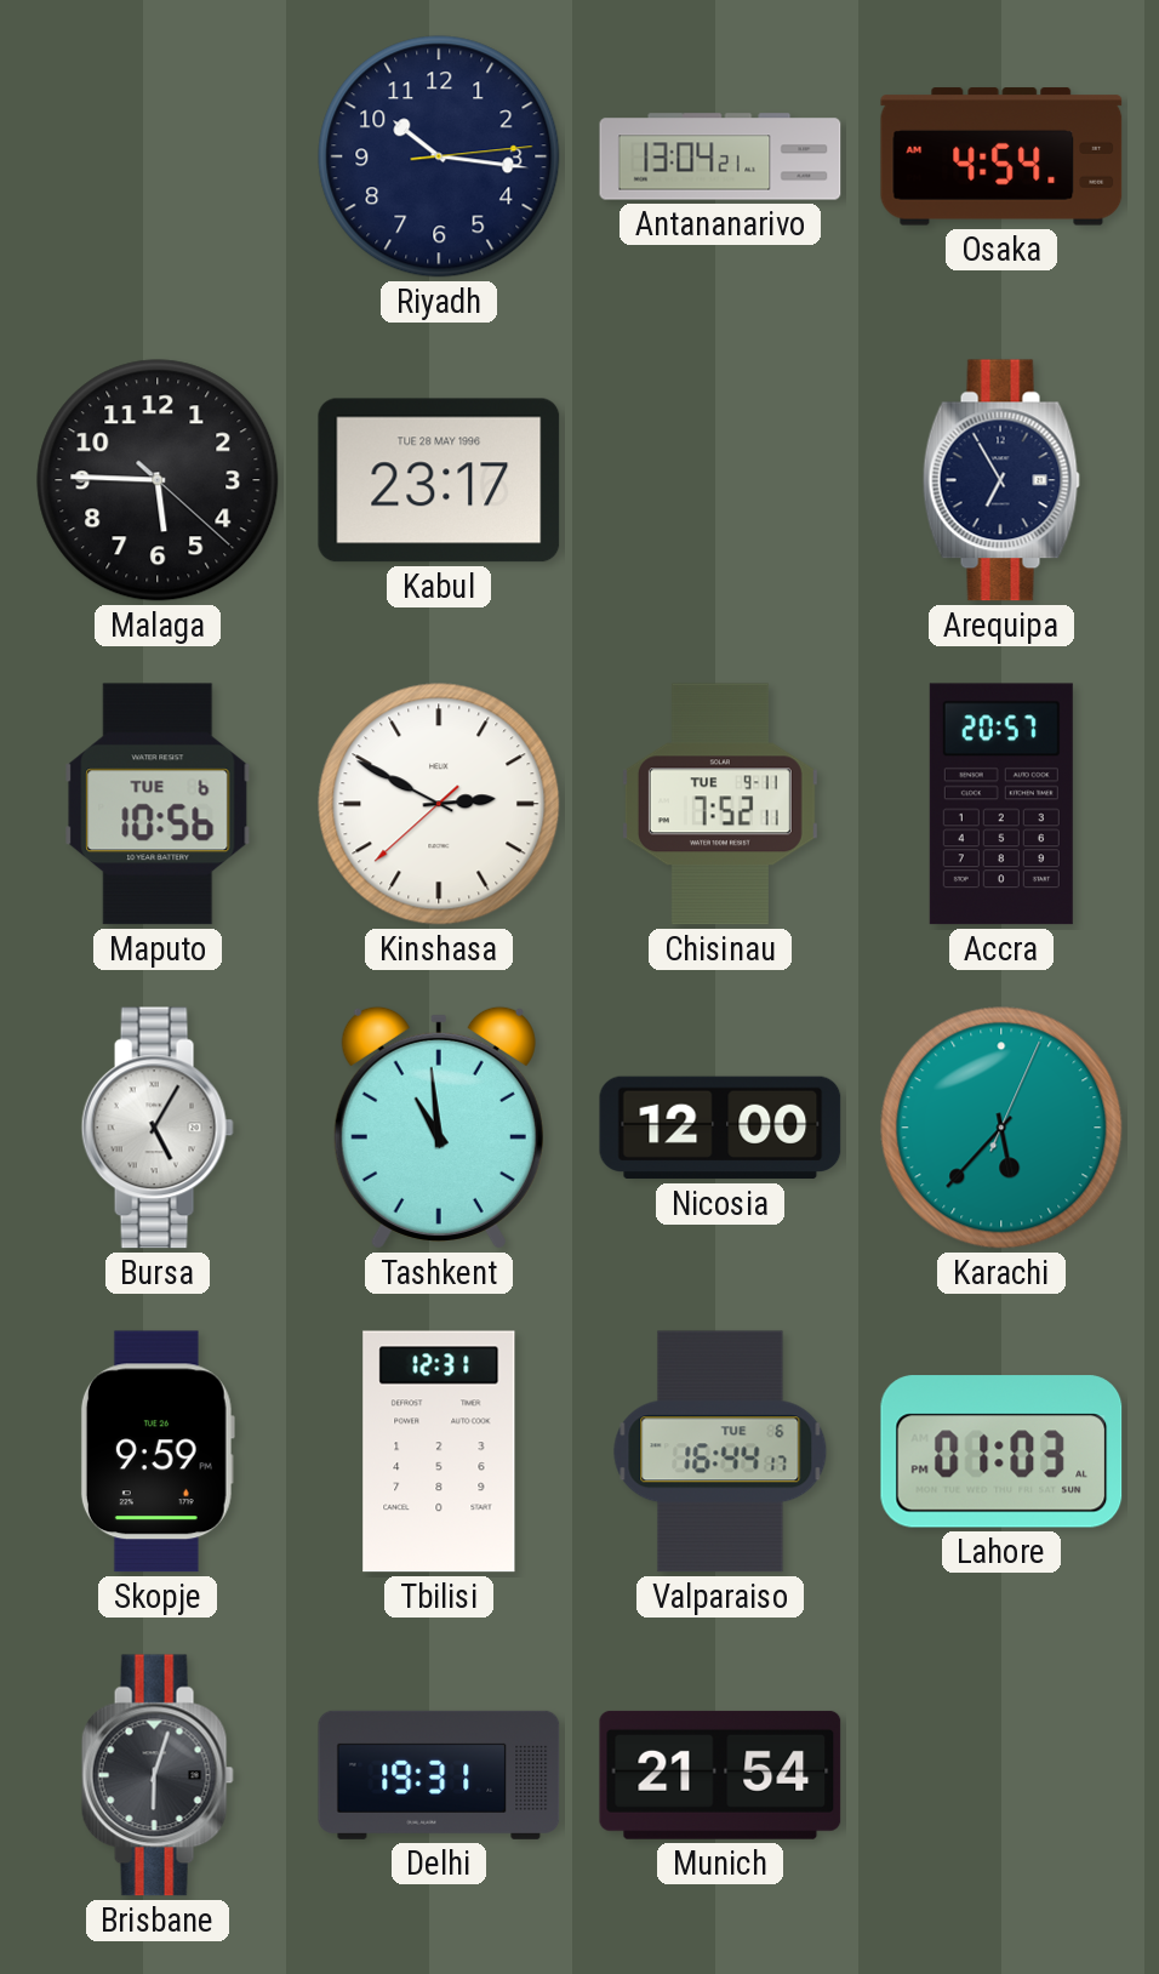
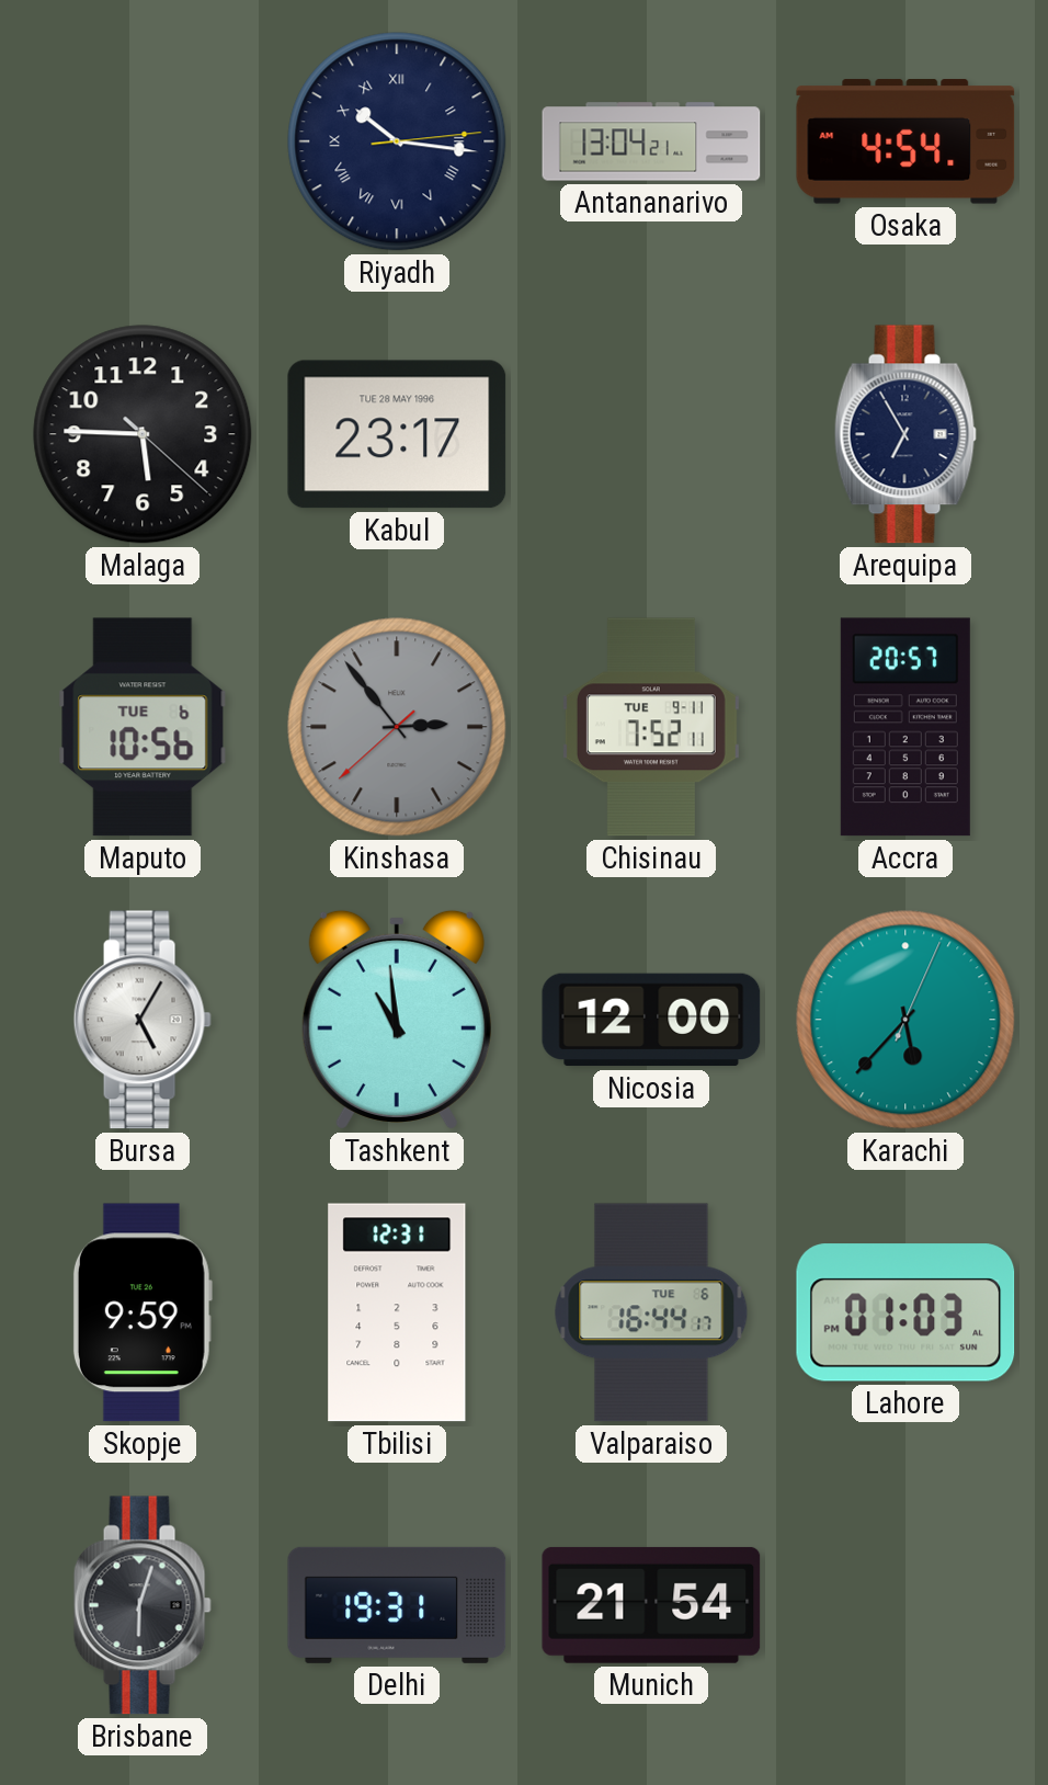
Riyadh numerals: Arabic -> Roman (397, 141)
Kinshasa: 2:49 -> 2:53 (397, 727)
Kinshasa dial: white -> grey (397, 727)
